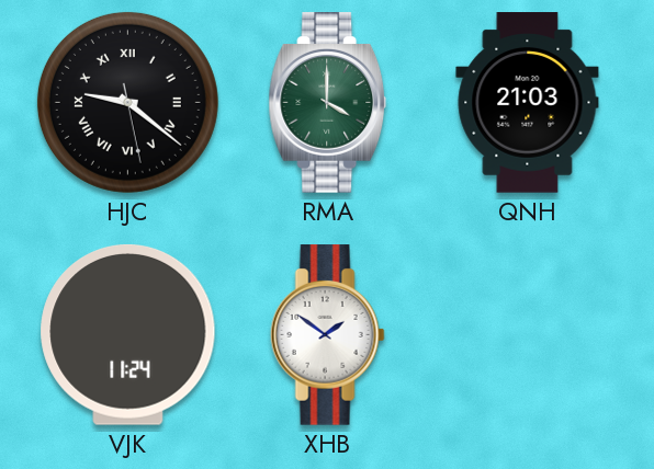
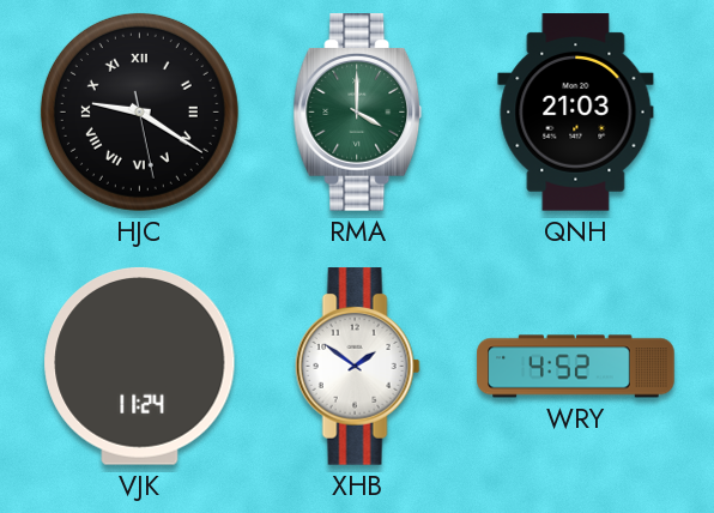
HJC: 9:21 -> 9:20 (139, 111)
WRY: none -> 4:52 (576, 367)
